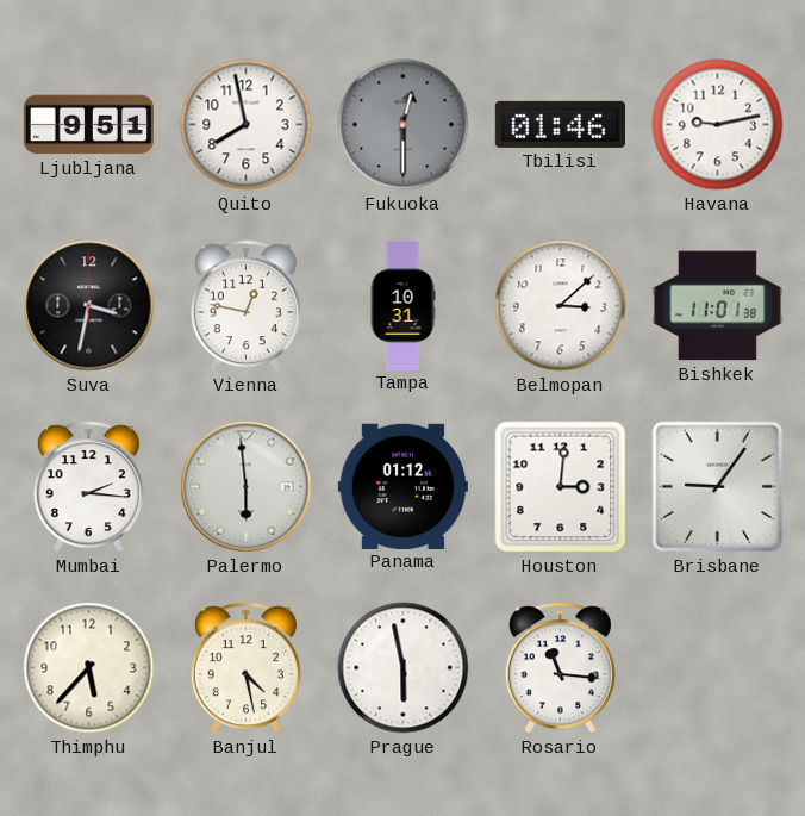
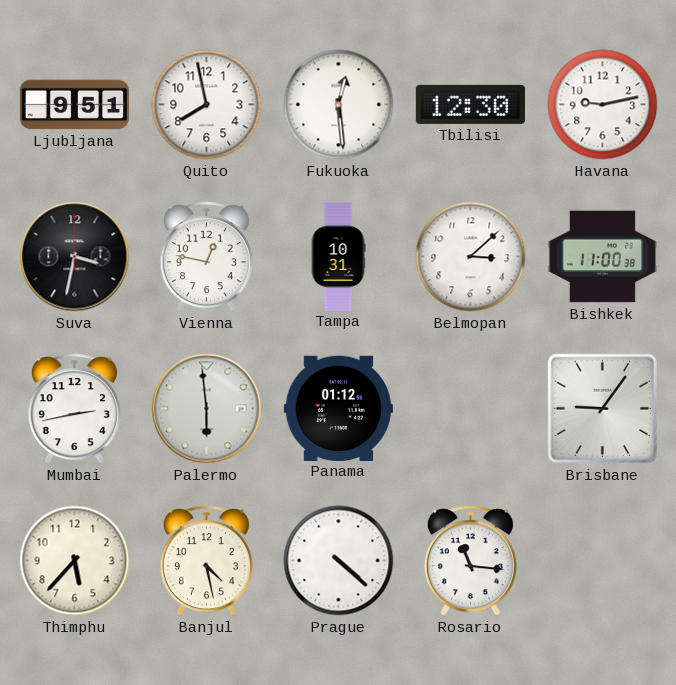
Fukuoka: 12:30 -> 12:29 (339, 105)
Fukuoka dial: grey -> white (339, 105)
Tbilisi: 01:46 -> 12:30 (470, 104)
Bishkek: 11:01 -> 11:00 (602, 257)
Mumbai: 2:16 -> 2:43 (74, 409)
Houston: 3:01 -> none (561, 487)
Prague: 5:58 -> 4:22 (339, 561)
